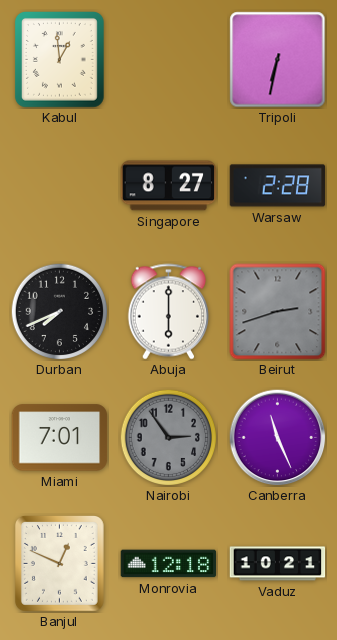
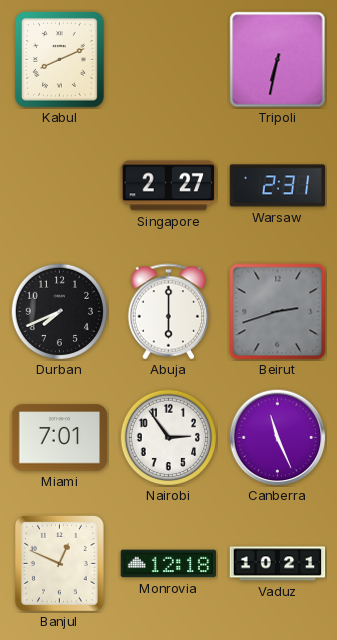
Kabul: 12:59 -> 8:11 (60, 60)
Singapore: 8:27 -> 2:27 (169, 186)
Warsaw: 2:28 -> 2:31 (278, 186)
Nairobi dial: grey -> white (168, 437)
